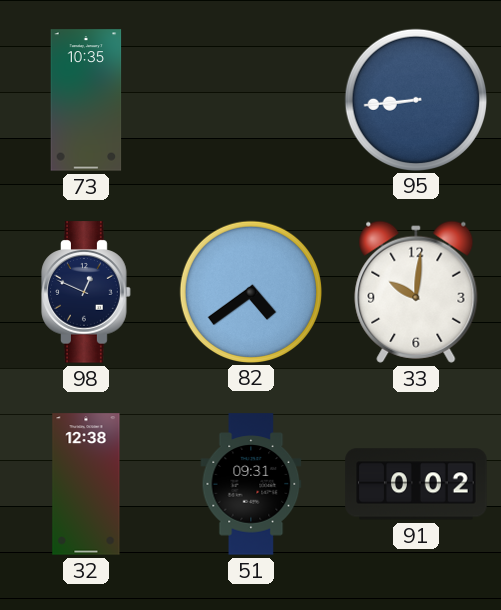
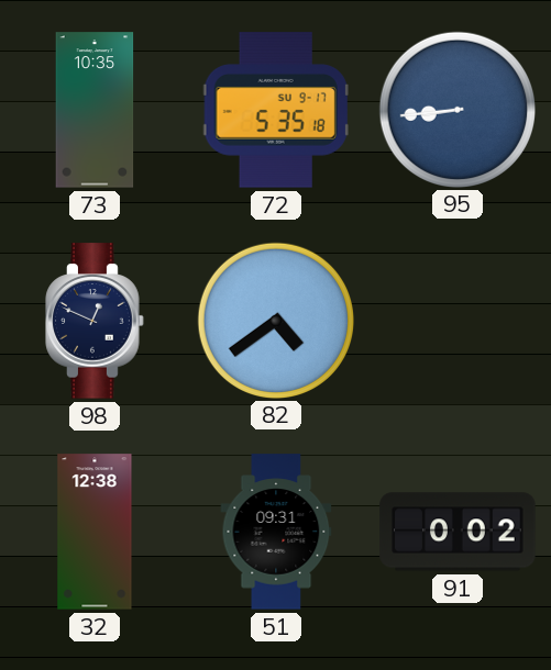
72: none -> 5:35 (276, 110)
33: 10:01 -> none (416, 292)
